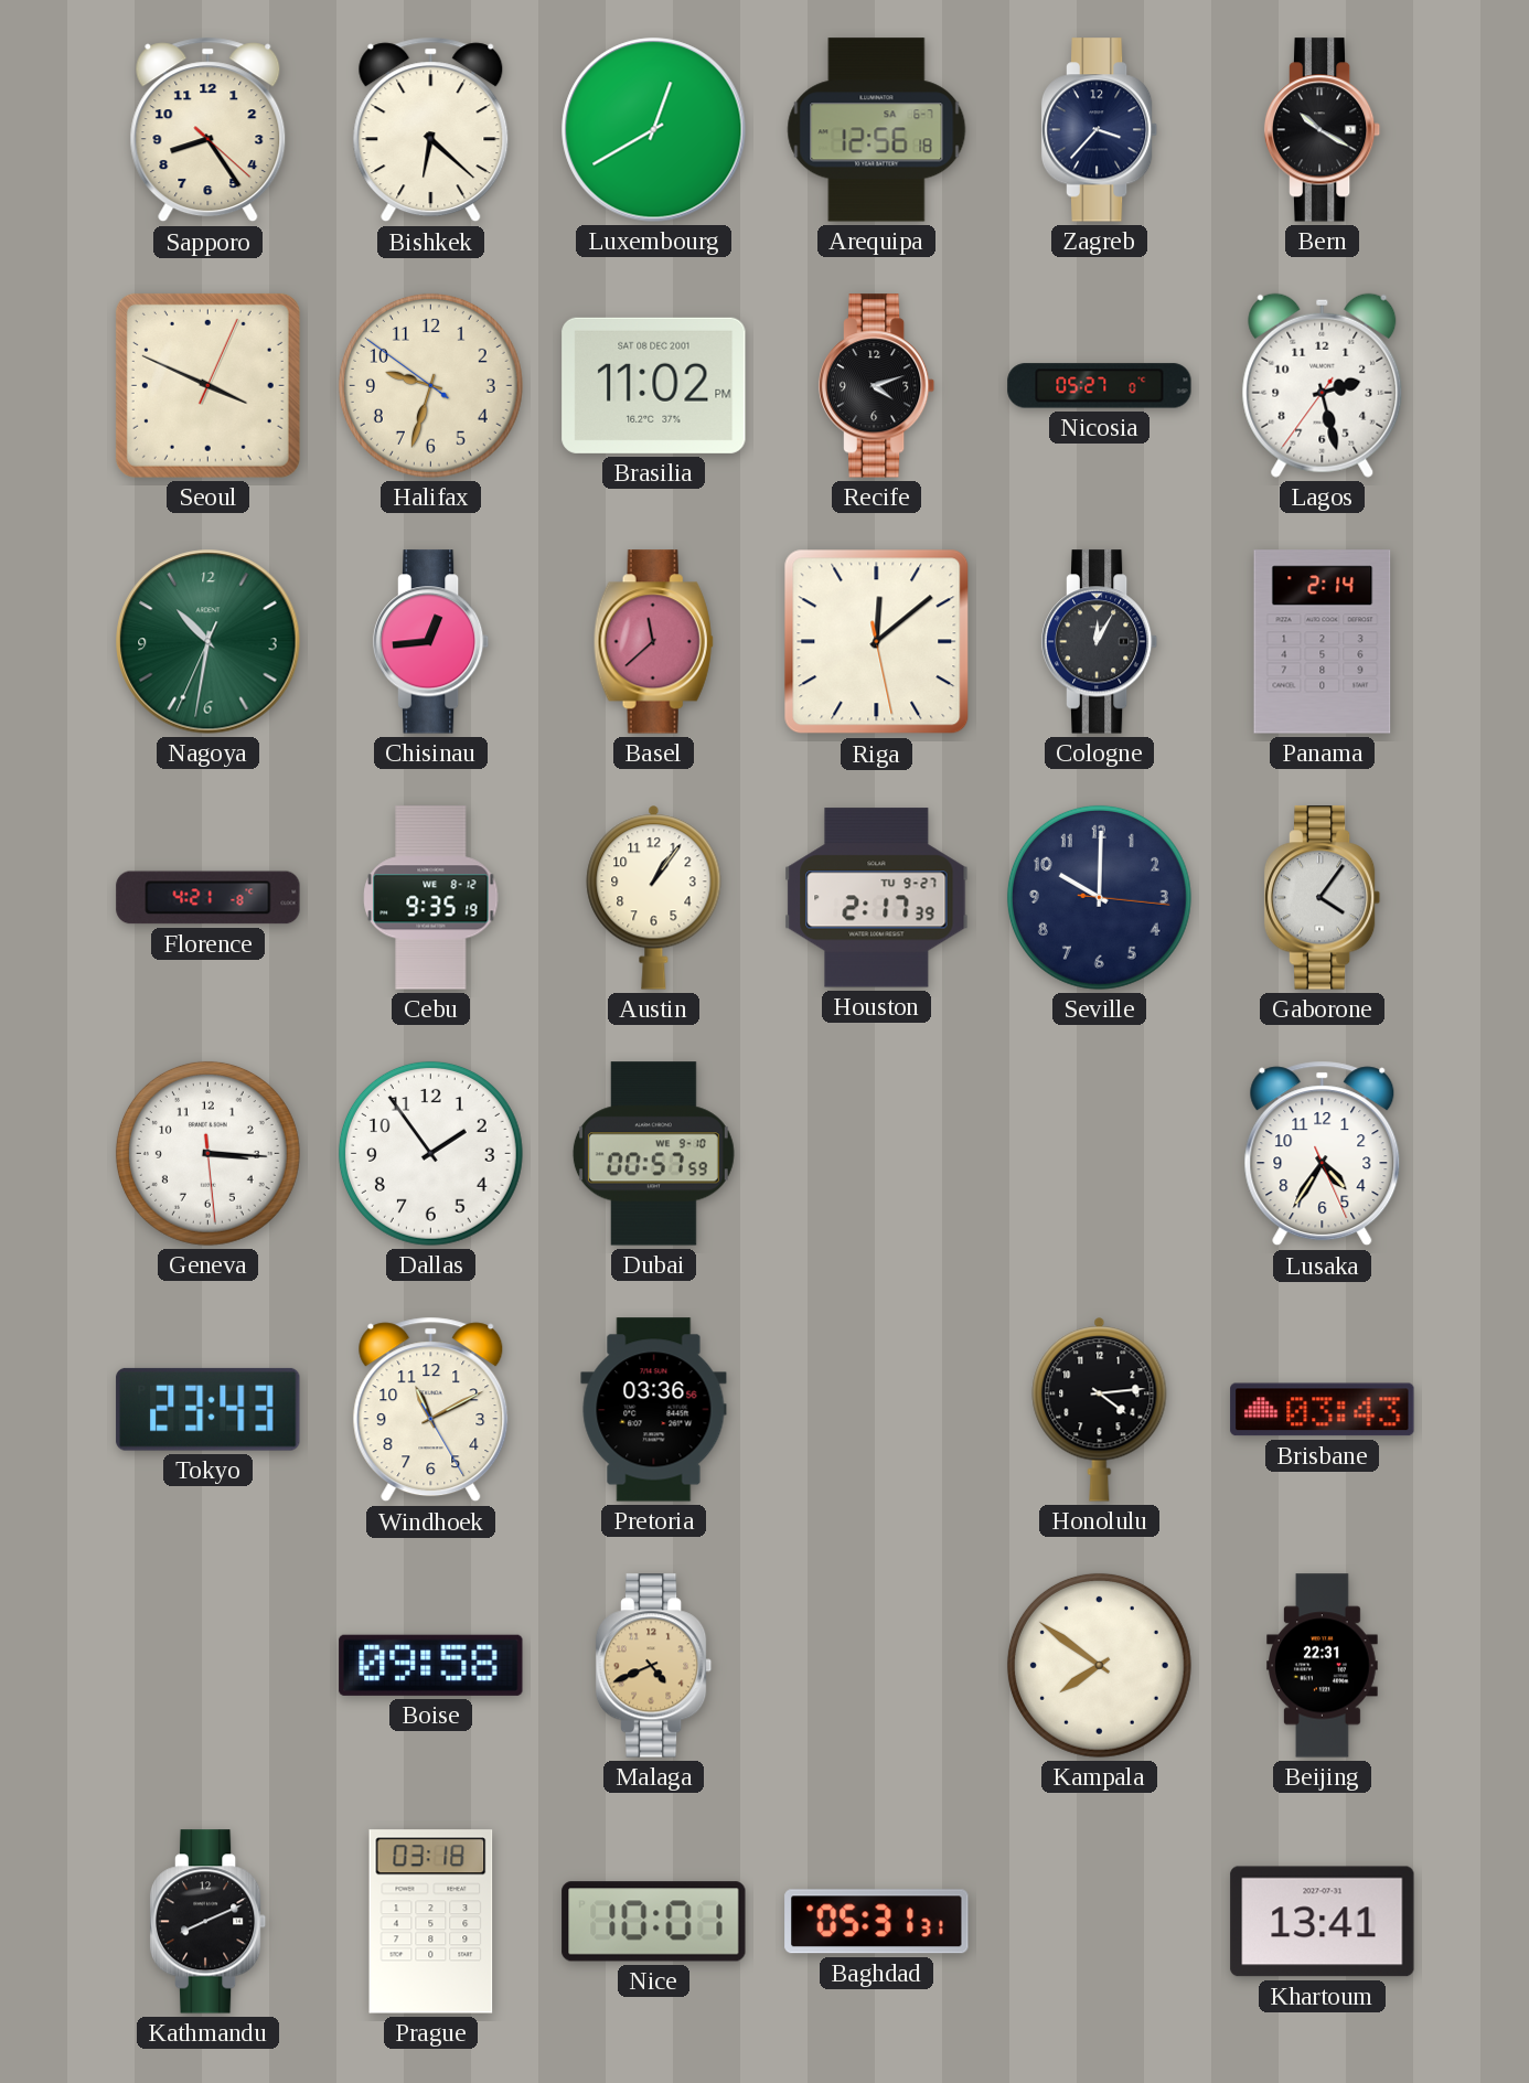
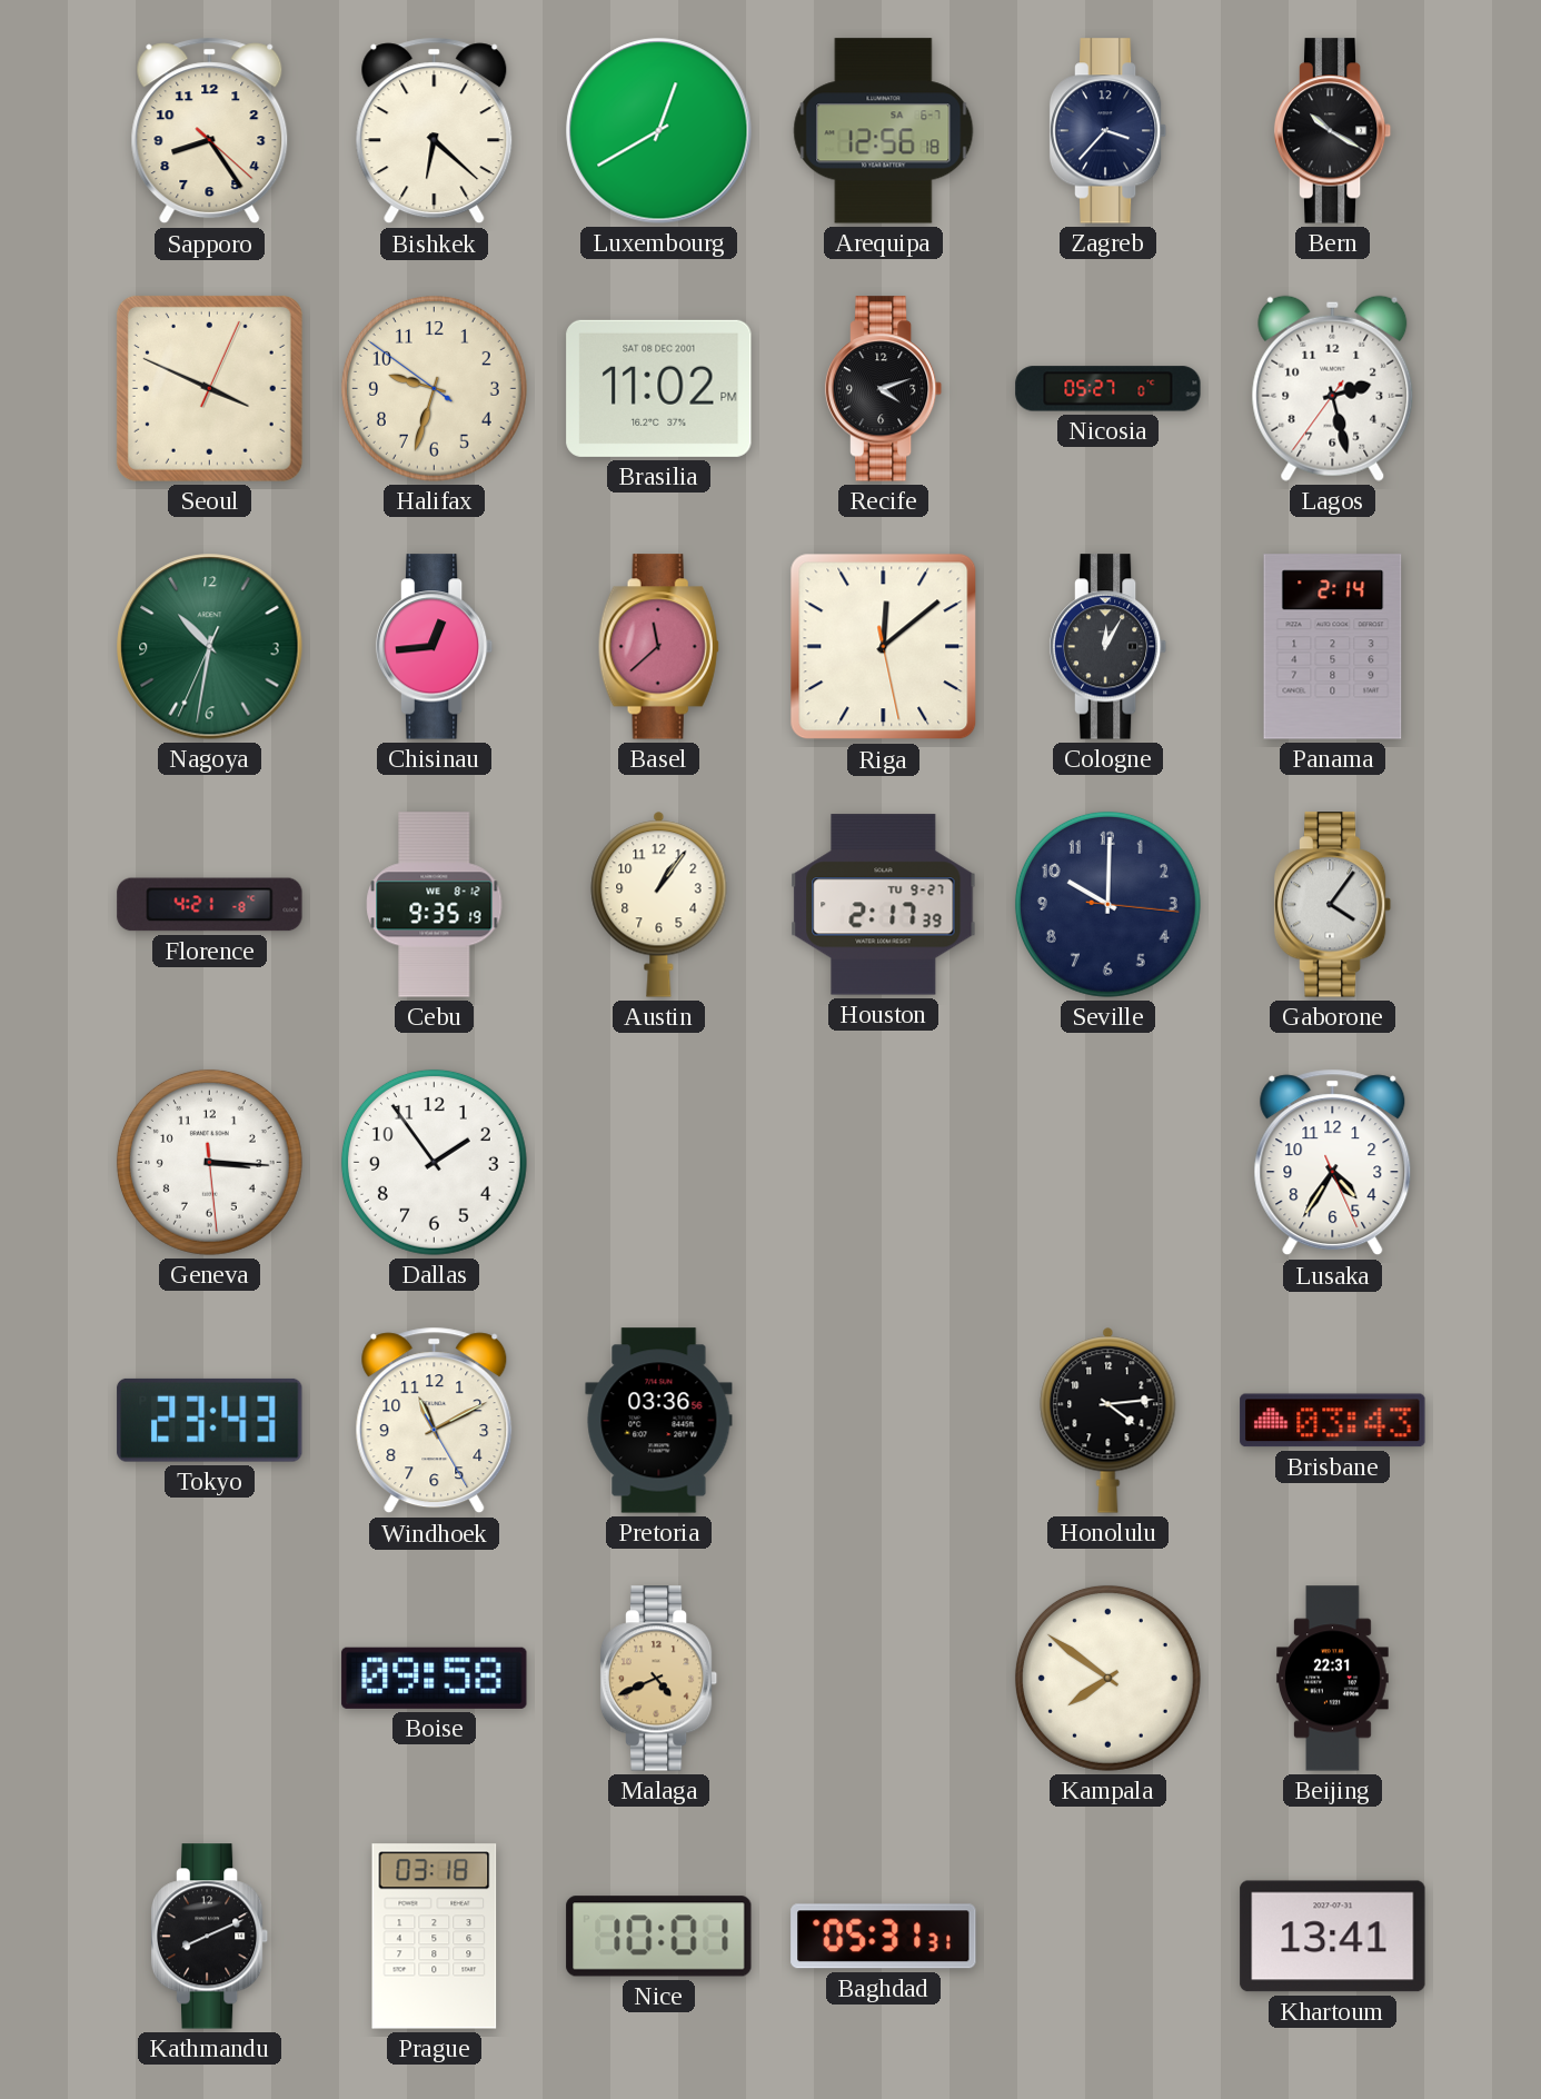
Dubai: 00:57 -> none (653, 1154)
